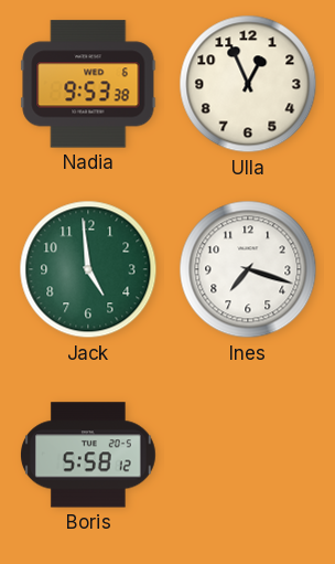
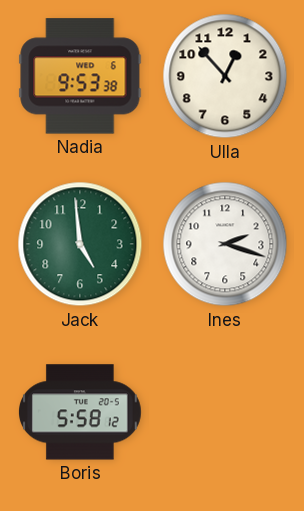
Ulla: 12:56 -> 12:53 (225, 76)
Ines: 7:18 -> 2:18 (225, 244)
